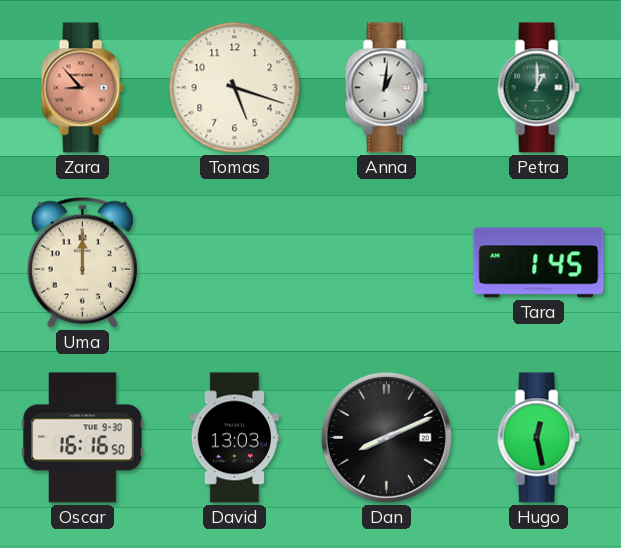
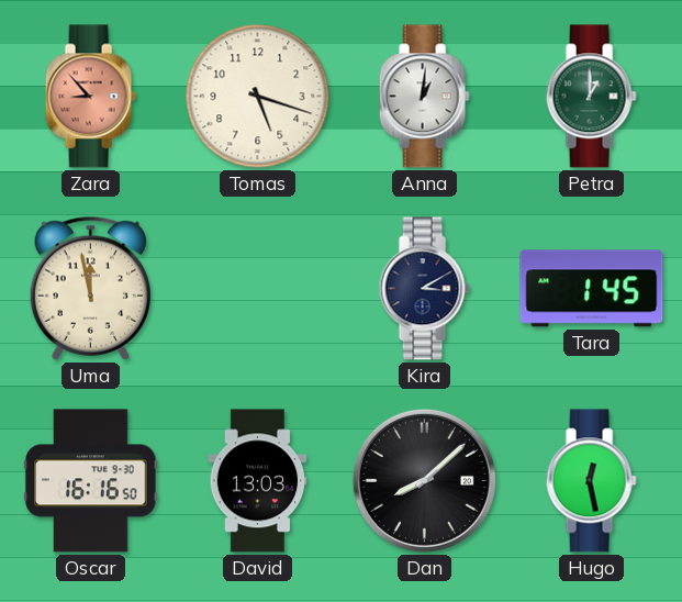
Uma: 12:00 -> 11:58 (90, 288)
Kira: none -> 3:10 (424, 289)
Dan: 8:11 -> 8:08 (424, 480)
